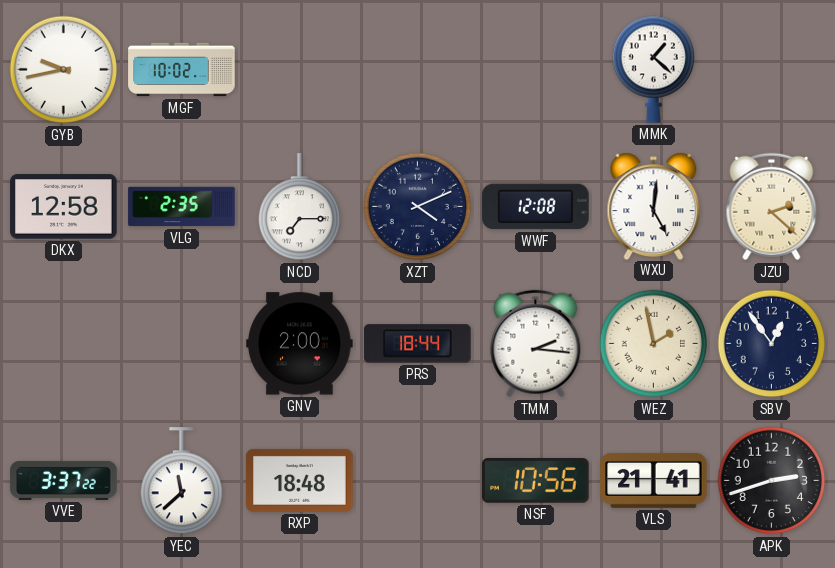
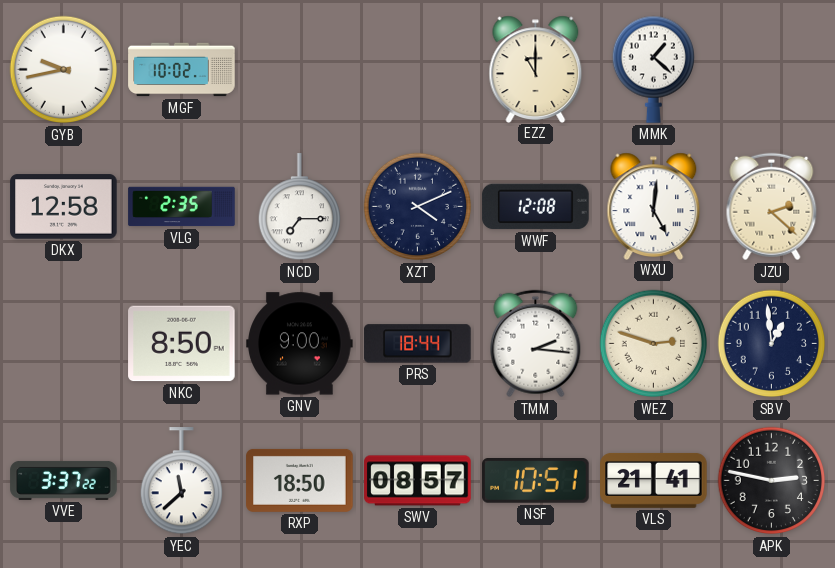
EZZ: none -> 11:00 (536, 69)
NKC: none -> 8:50 (182, 344)
GNV: 2:00 -> 9:00 (300, 344)
WEZ: 1:58 -> 2:48 (654, 344)
SBV: 12:54 -> 12:59 (772, 344)
RXP: 18:48 -> 18:50 (300, 480)
SWV: none -> 08:57 (418, 481)
NSF: 10:56 -> 10:51 (536, 481)
APK: 2:42 -> 2:47 (772, 481)
